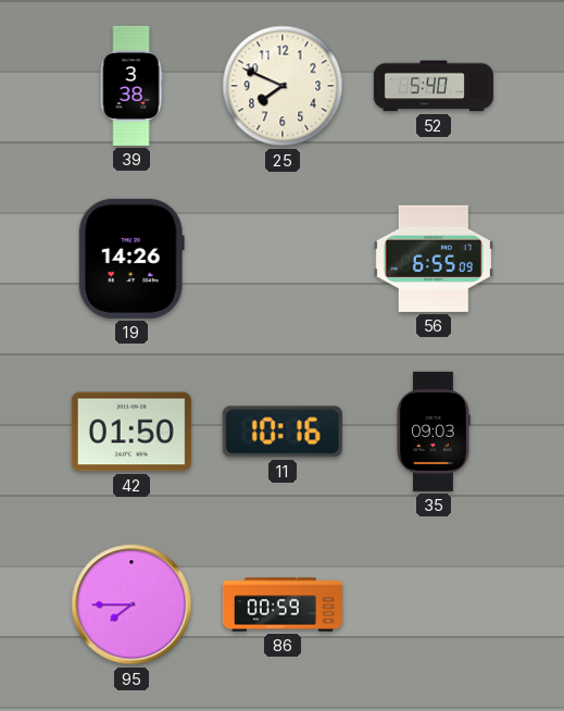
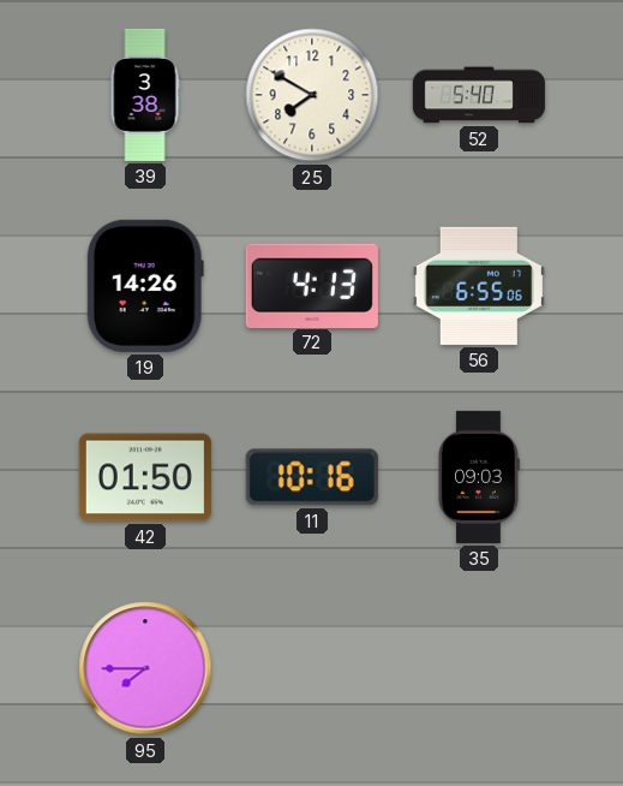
25: 7:49 -> 7:50 (312, 95)
72: none -> 4:13 (312, 285)
56: 6:55:09 -> 6:55:06 (479, 286)
86: 00:59 -> none (283, 604)
